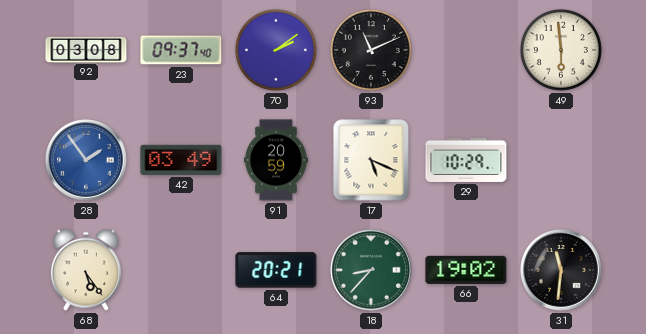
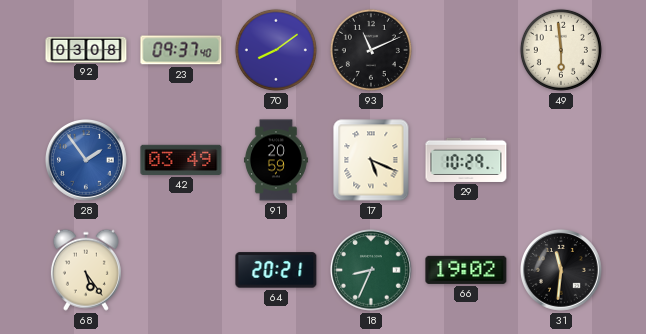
70: 2:09 -> 8:09 (276, 50)
18: 8:37 -> 8:34 (372, 271)
